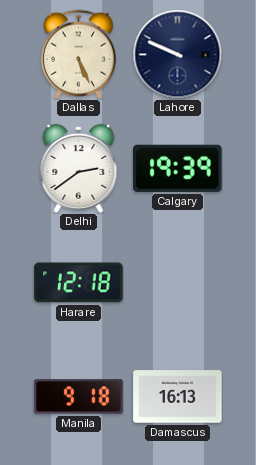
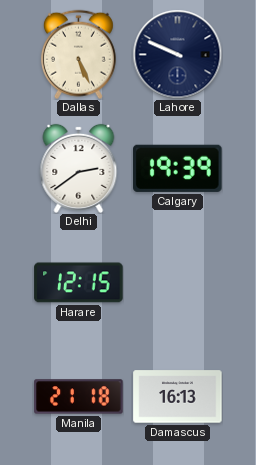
Harare: 12:18 -> 12:15 (79, 283)
Manila: 9:18 -> 21:18 (79, 397)
